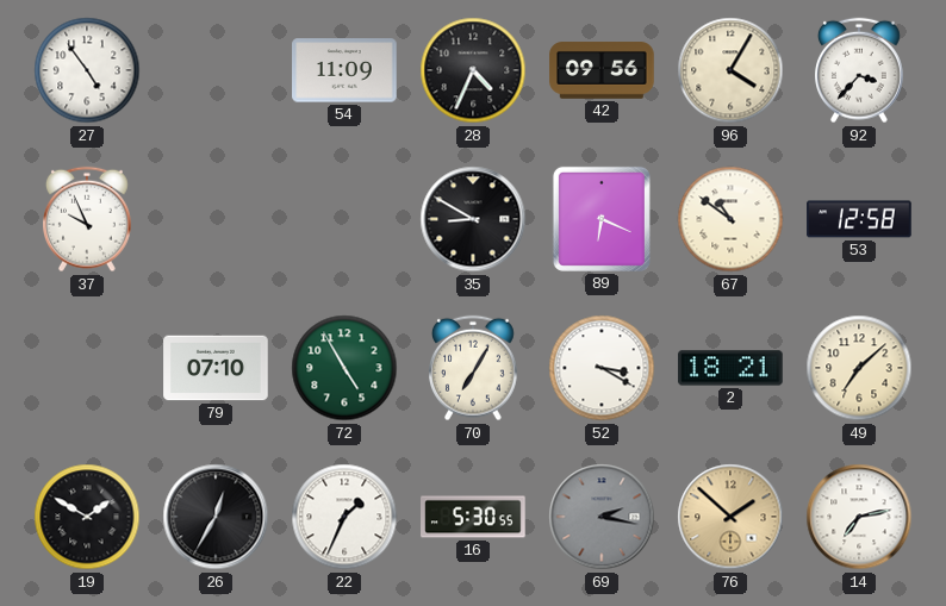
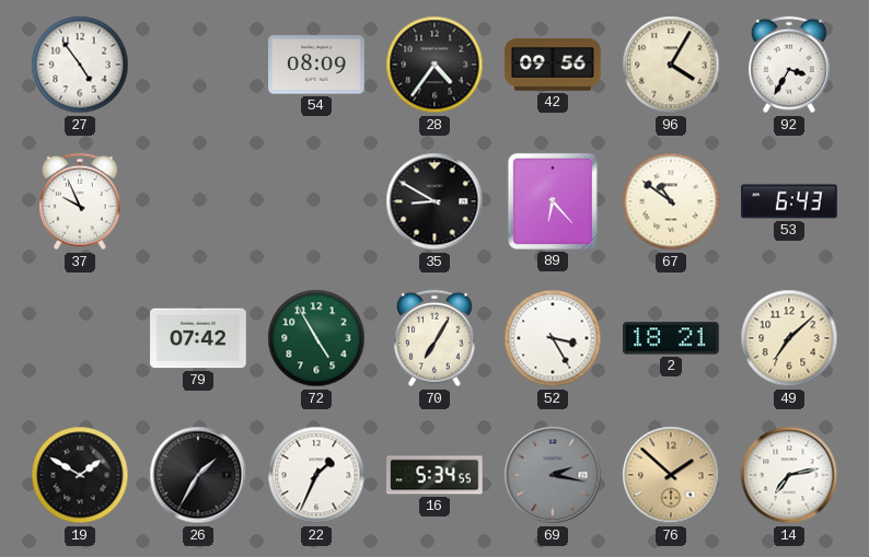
54: 11:09 -> 08:09 (316, 65)
28: 4:34 -> 4:36 (434, 65)
92: 3:37 -> 3:35 (790, 65)
89: 6:19 -> 6:23 (553, 201)
53: 12:58 -> 6:43 (789, 201)
79: 07:10 -> 07:42 (198, 338)
52: 3:20 -> 3:25 (553, 338)
26: 12:35 -> 1:35 (198, 475)
16: 5:30 -> 5:34 (434, 475)
